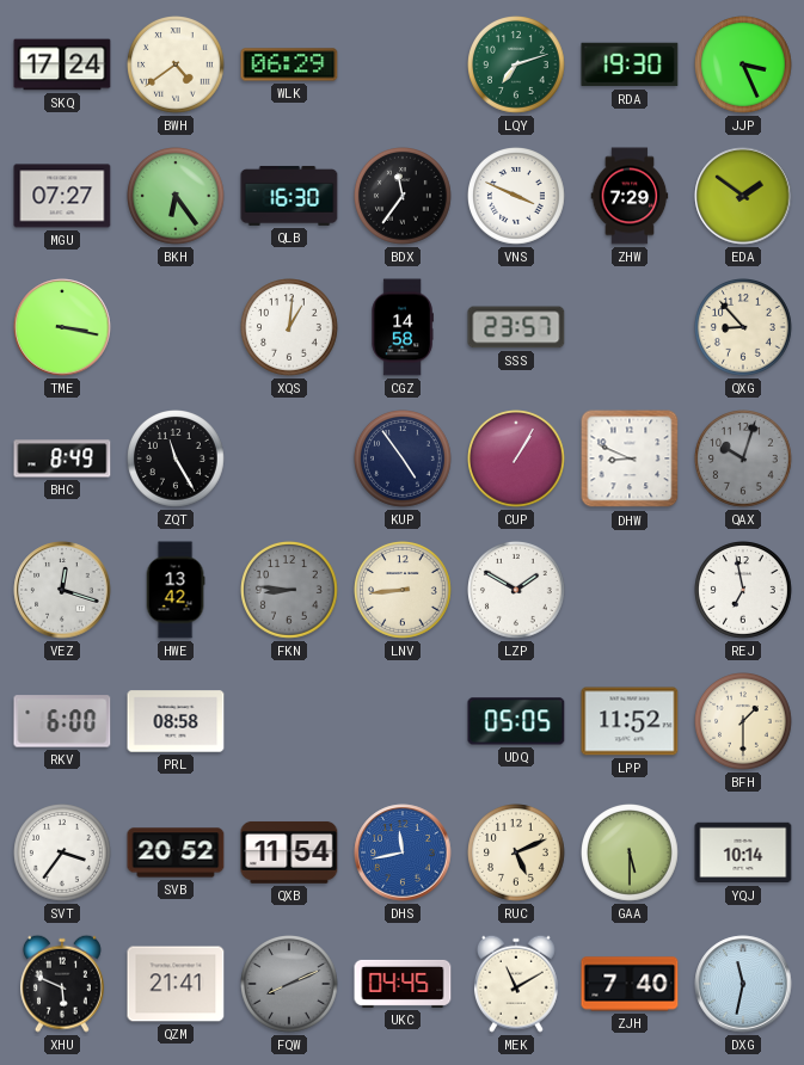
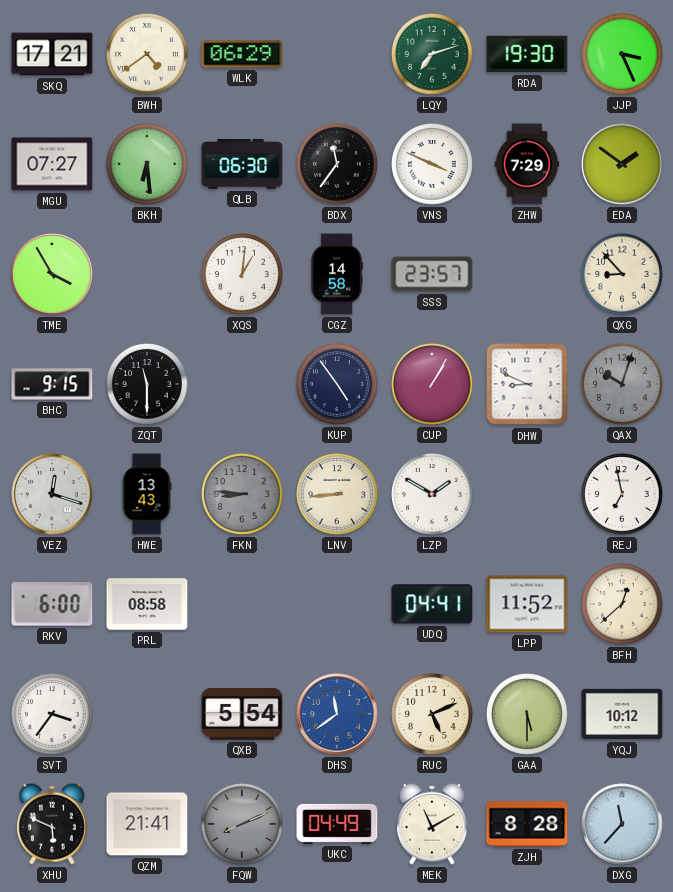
SKQ: 17:24 -> 17:21 (52, 54)
BKH: 6:24 -> 6:29 (148, 165)
QLB: 16:30 -> 06:30 (242, 164)
TME: 3:17 -> 3:55 (52, 274)
BHC: 8:49 -> 9:15 (52, 384)
ZQT: 11:25 -> 11:30 (148, 385)
HWE: 13:42 -> 13:43 (147, 494)
UDQ: 05:05 -> 04:41 (432, 604)
BFH: 1:30 -> 12:38 (623, 605)
SVB: 20:52 -> none (176, 852)
QXB: 11:54 -> 5:54 (242, 714)
DHS: 11:43 -> 11:39 (337, 714)
YQJ: 10:14 -> 10:12 (622, 714)
UKC: 04:45 -> 04:49 (337, 824)
ZJH: 7:40 -> 8:28 (527, 824)
DXG: 11:32 -> 11:37 (622, 824)
